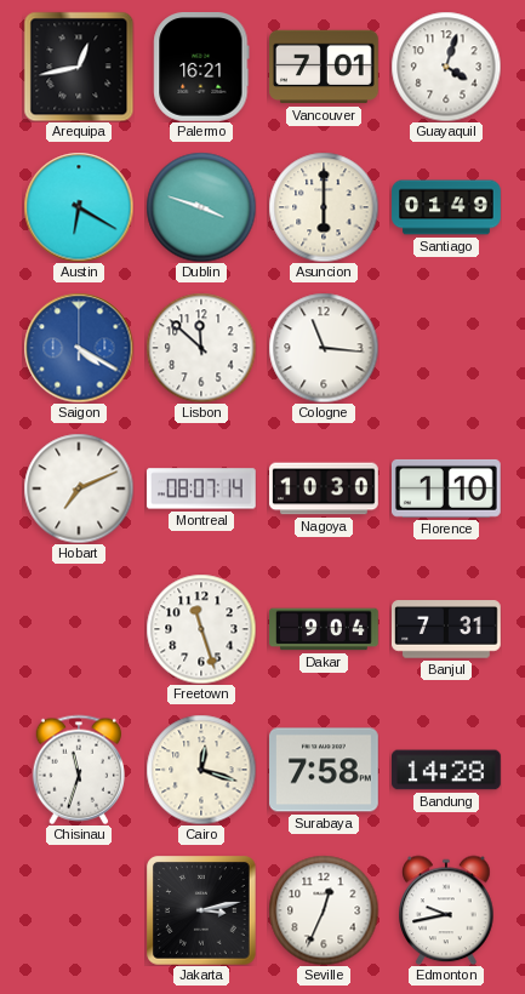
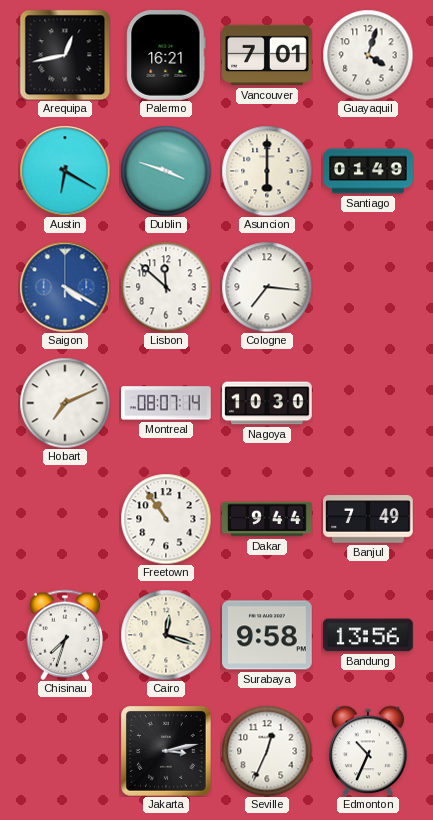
Cologne: 11:16 -> 7:16 (267, 287)
Florence: 1:10 -> none (446, 489)
Freetown: 11:27 -> 10:54 (166, 519)
Dakar: 9:04 -> 9:44 (268, 519)
Banjul: 7:31 -> 7:49 (369, 519)
Chisinau: 11:33 -> 7:33 (64, 635)
Surabaya: 7:58 -> 9:58 (268, 635)
Bandung: 14:28 -> 13:56 (369, 635)
Edmonton: 9:43 -> 10:34 (368, 751)
